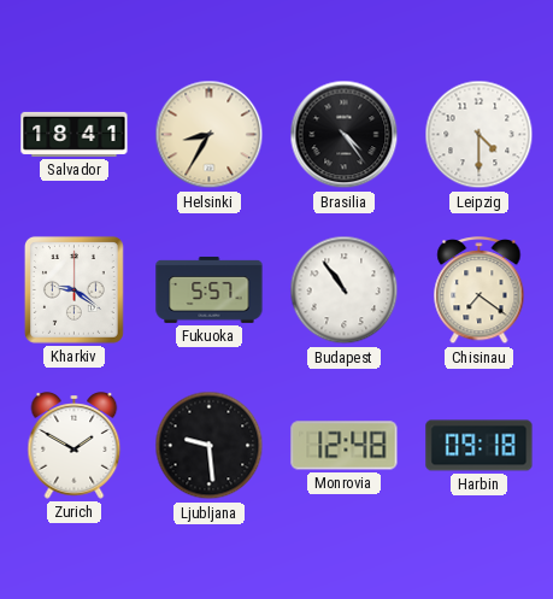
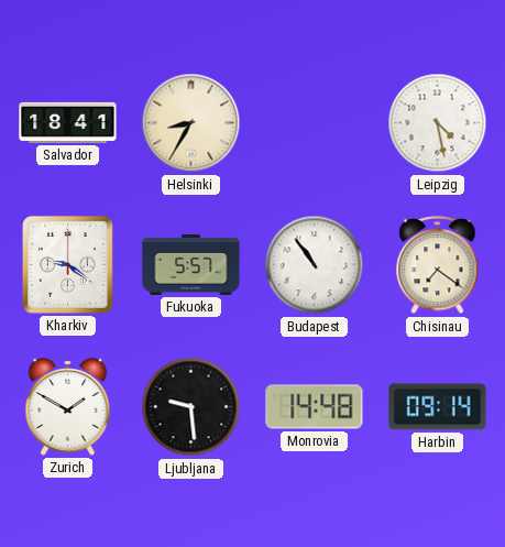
Brasilia: 4:24 -> none (345, 135)
Leipzig: 4:30 -> 4:28 (438, 123)
Monrovia: 12:48 -> 14:48 (315, 407)
Harbin: 09:18 -> 09:14 (438, 407)
